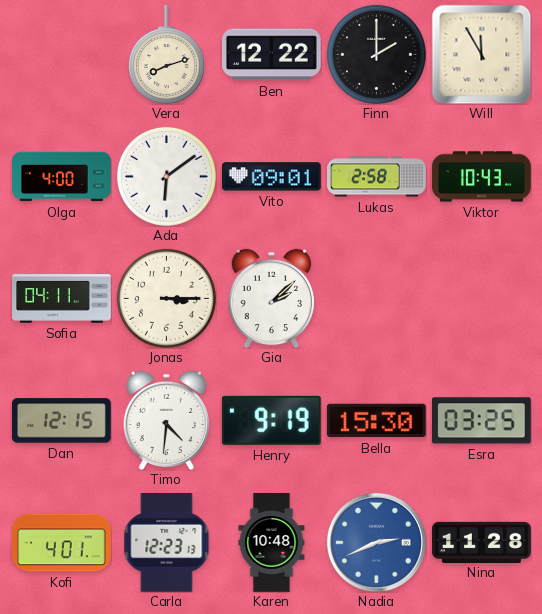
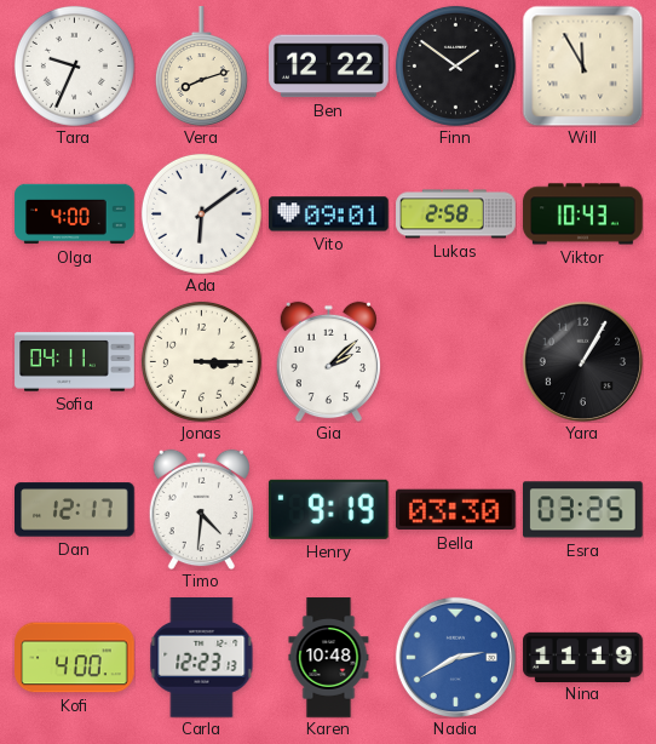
Tara: none -> 9:34 (74, 65)
Finn: 2:00 -> 1:51 (455, 65)
Yara: none -> 1:05 (582, 361)
Dan: 12:15 -> 12:17 (75, 510)
Bella: 15:30 -> 03:30 (455, 510)
Kofi: 4:01 -> 4:00 (75, 658)
Nadia: 2:41 -> 2:40 (455, 657)
Nina: 11:28 -> 11:19 (583, 657)
